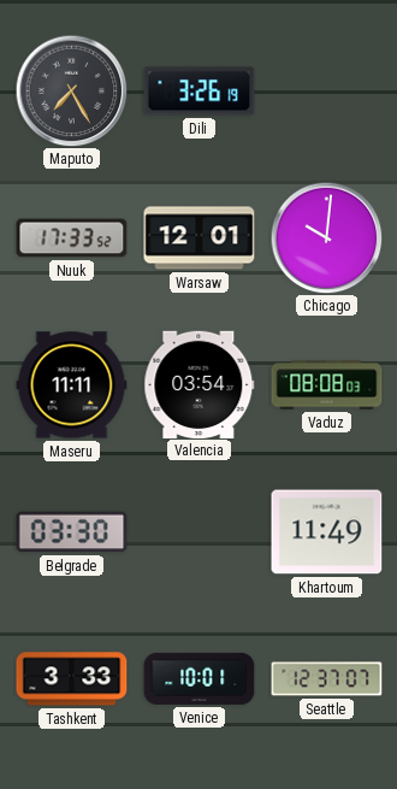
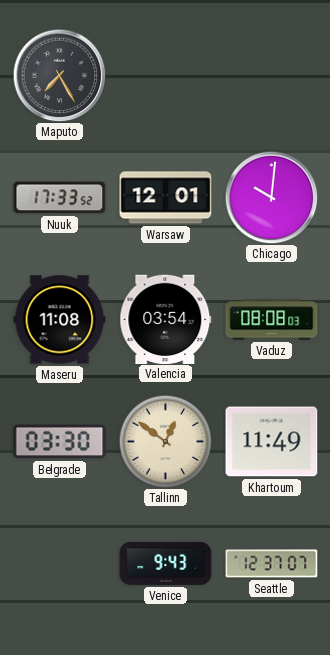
Dili: 3:26 -> none (200, 92)
Maseru: 11:11 -> 11:08 (60, 320)
Tallinn: none -> 12:51 (165, 441)
Tashkent: 3:33 -> none (72, 679)
Venice: 10:01 -> 9:43 (166, 563)
